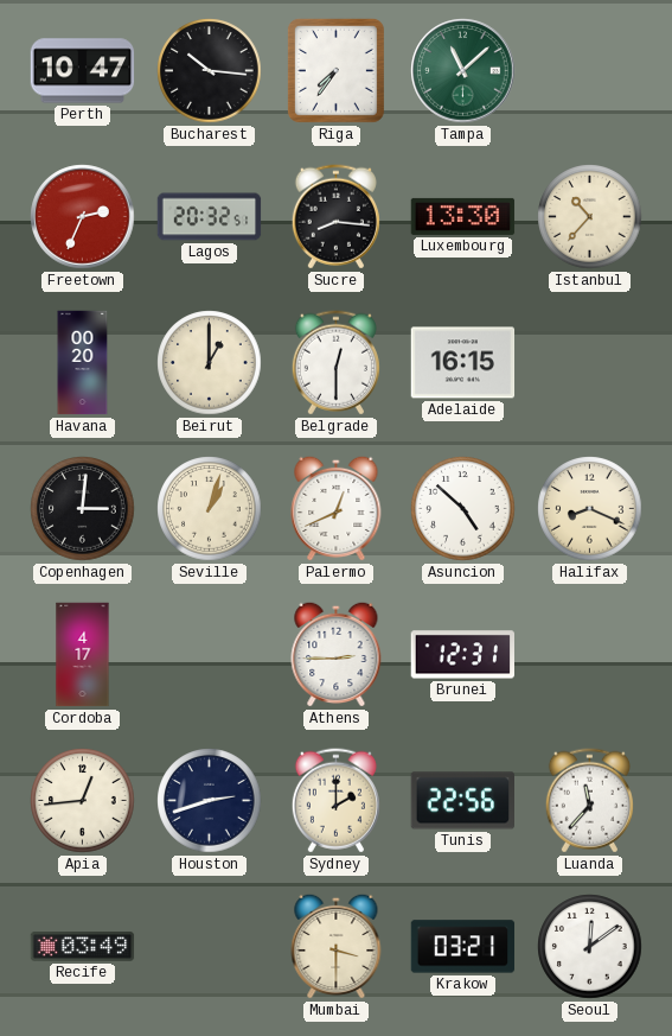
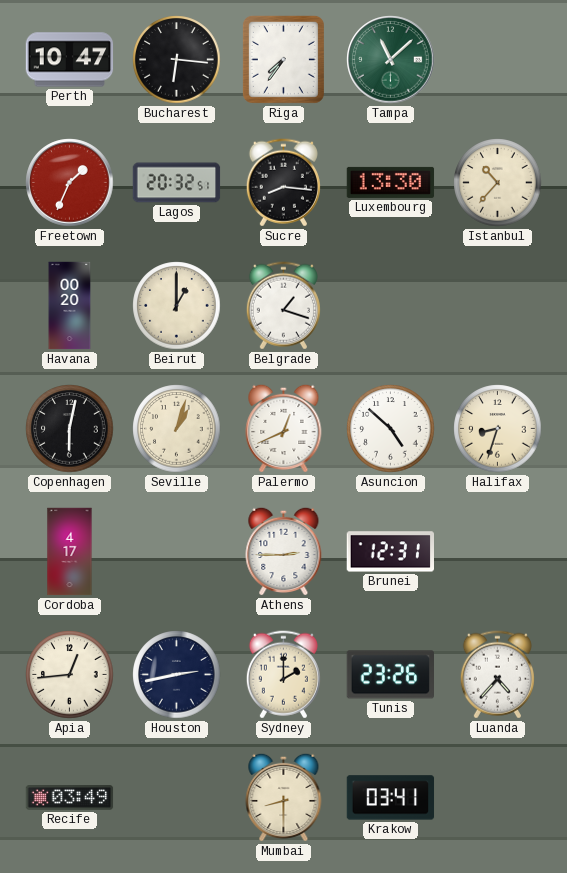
Bucharest: 10:16 -> 6:16 (177, 60)
Freetown: 2:34 -> 1:34 (70, 183)
Belgrade: 12:30 -> 1:18 (283, 306)
Adelaide: 16:15 -> none (463, 363)
Copenhagen: 3:01 -> 6:02 (70, 429)
Halifax: 8:19 -> 8:33 (498, 429)
Houston: 2:42 -> 2:43 (177, 675)
Tunis: 22:56 -> 23:26 (390, 675)
Luanda: 11:37 -> 4:37 (497, 675)
Mumbai: 3:30 -> 8:30 (284, 797)
Krakow: 03:21 -> 03:41 (391, 798)
Seoul: 12:09 -> none (590, 947)
